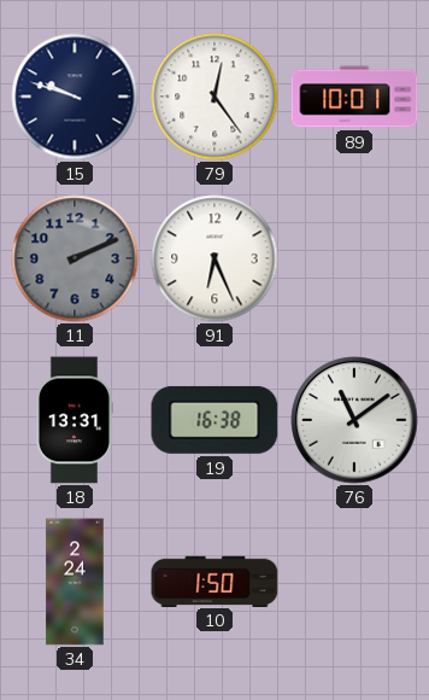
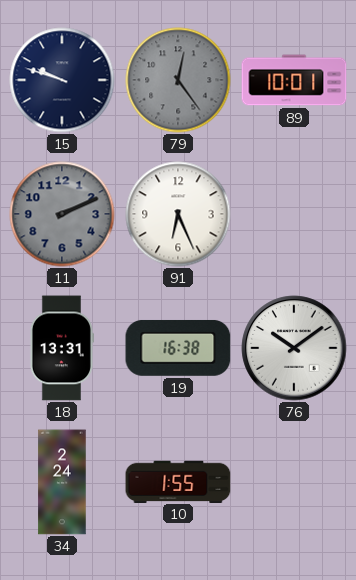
79 dial: white -> grey (178, 80)
76: 11:09 -> 10:09 (294, 348)
10: 1:50 -> 1:55 (178, 481)
